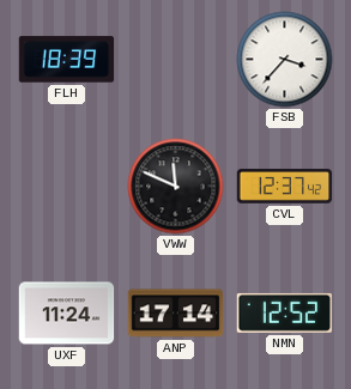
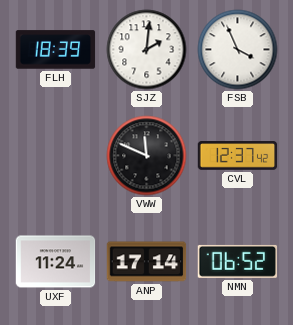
SJZ: none -> 2:01 (147, 50)
FSB: 3:37 -> 3:56 (238, 50)
NMN: 12:52 -> 06:52 (238, 261)
